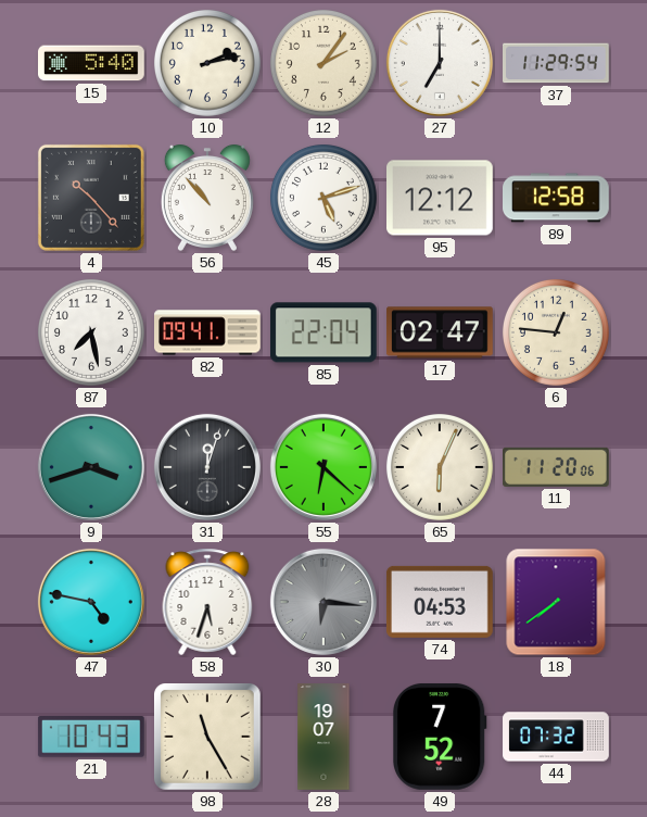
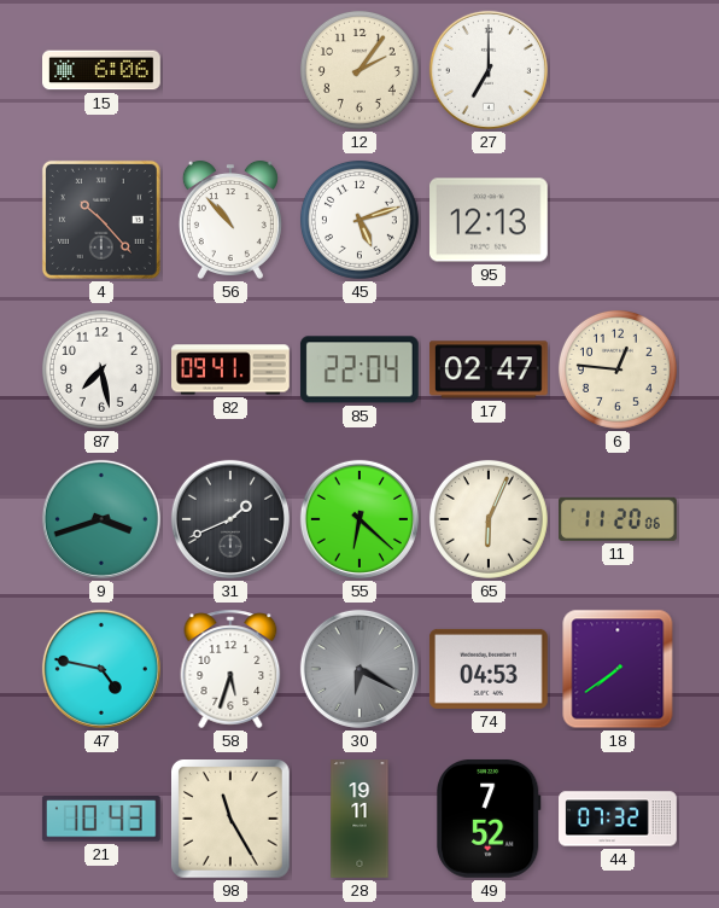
15: 5:40 -> 6:06 (103, 70)
10: 2:13 -> none (207, 63)
37: 11:29 -> none (557, 63)
95: 12:12 -> 12:13 (490, 220)
89: 12:58 -> none (557, 198)
31: 12:03 -> 1:41 (230, 519)
30: 6:16 -> 6:20 (359, 669)
28: 19:07 -> 19:11 (359, 819)
